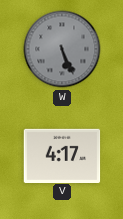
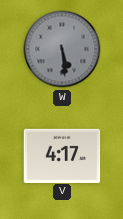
W: 5:26 -> 5:29 (62, 49)
